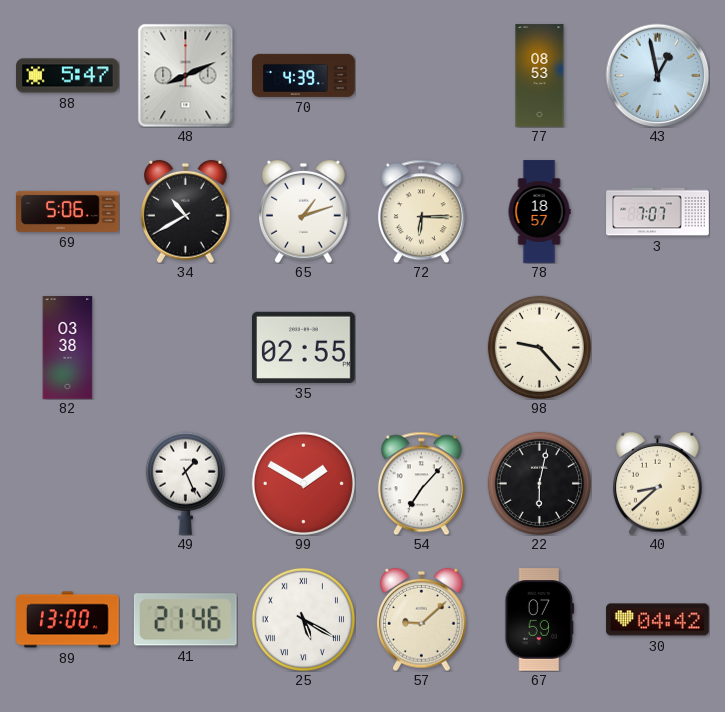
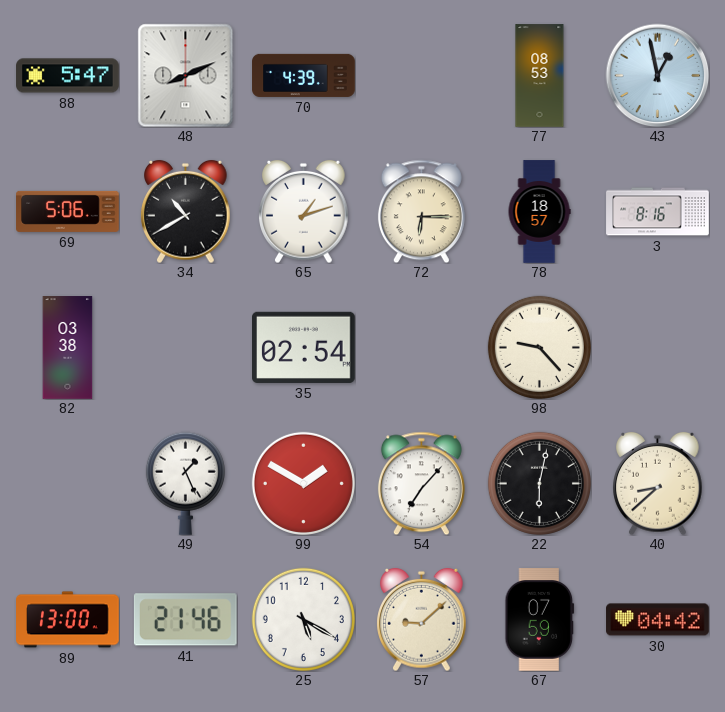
3: 7:07 -> 8:16 (658, 212)
35: 02:55 -> 02:54 (304, 347)
25 numerals: Roman -> Arabic (303, 619)
